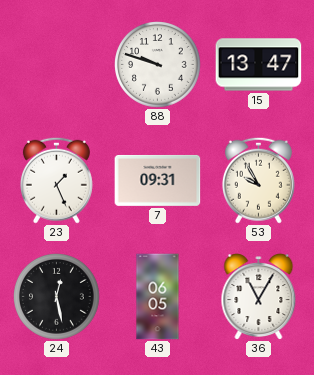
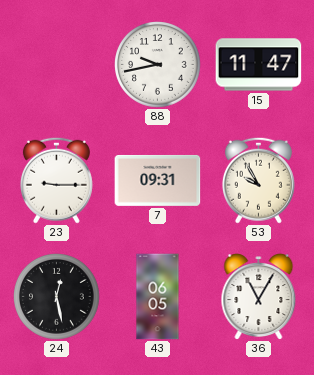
88: 9:48 -> 9:43 (158, 65)
15: 13:47 -> 11:47 (259, 65)
23: 1:26 -> 9:15 (56, 180)
